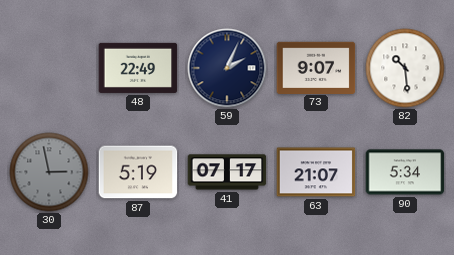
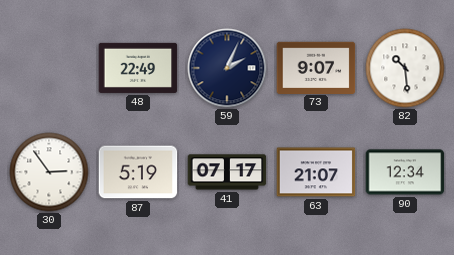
30: 2:58 -> 2:54 (49, 172)
30 dial: grey -> white (49, 172)
90: 5:34 -> 12:34 (405, 172)
